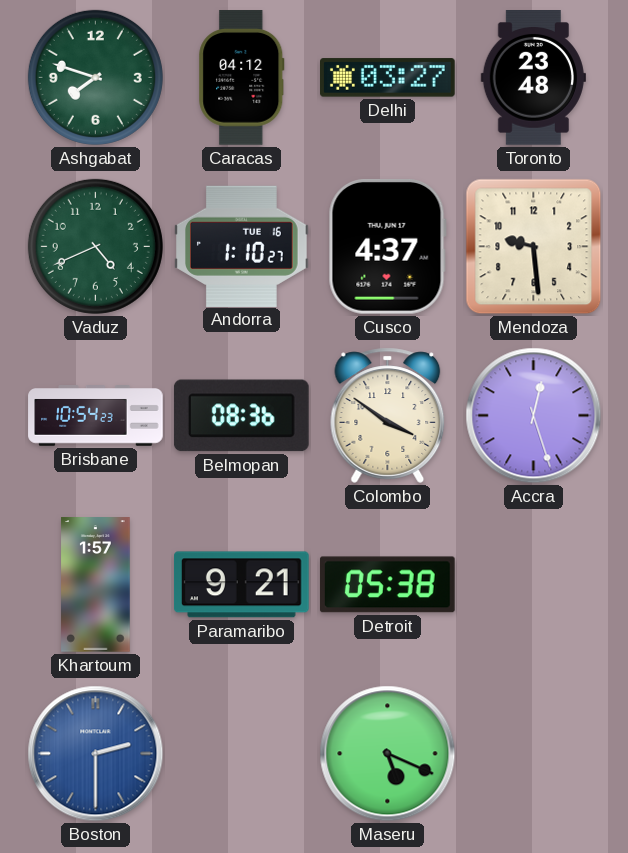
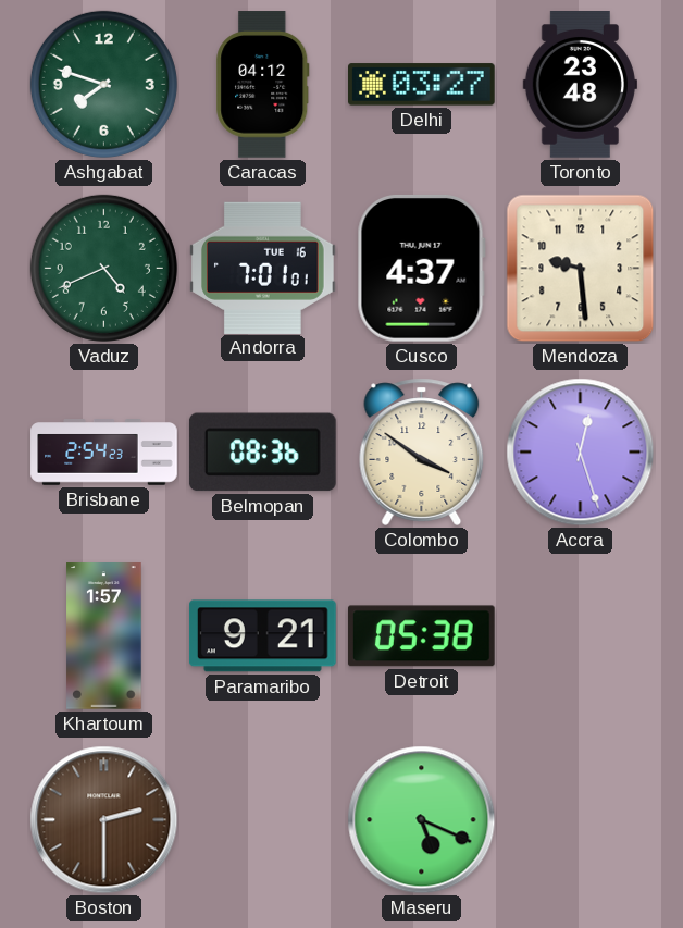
Andorra: 1:10 -> 7:01 (263, 268)
Brisbane: 10:54 -> 2:54 (104, 453)
Boston dial: blue -> brown (104, 820)
